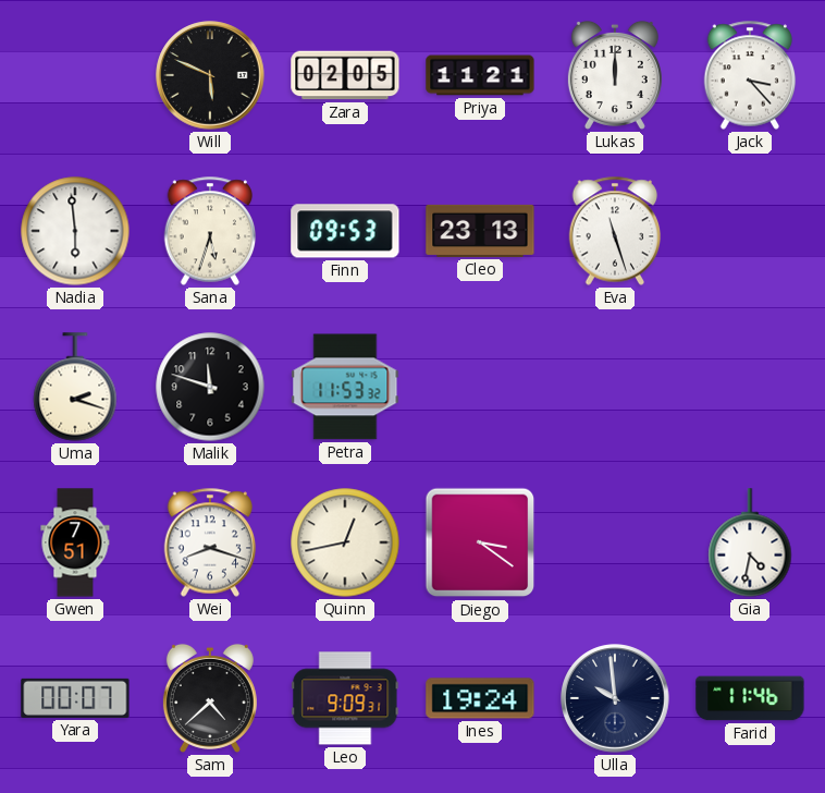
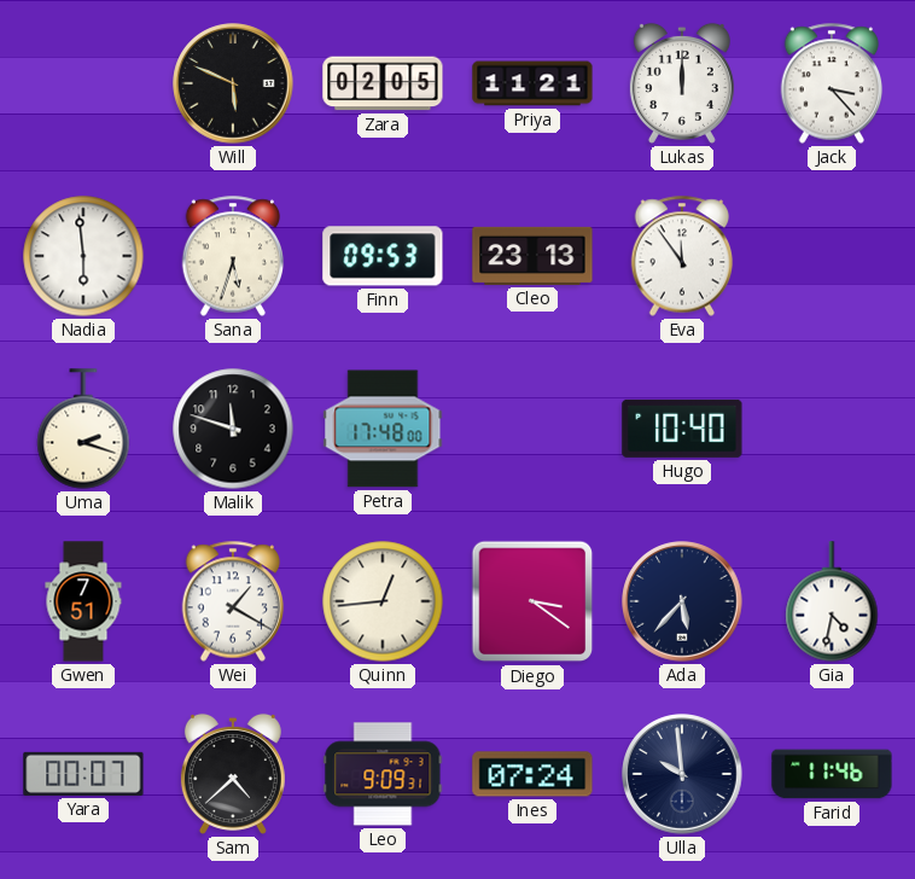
Eva: 11:27 -> 11:54 (682, 256)
Petra: 11:53 -> 17:48 (383, 429)
Hugo: none -> 10:40 (682, 429)
Wei: 8:18 -> 1:20 (233, 601)
Quinn: 12:43 -> 12:44 (383, 601)
Ada: none -> 5:37 (682, 601)
Ines: 19:24 -> 07:24 (532, 774)
